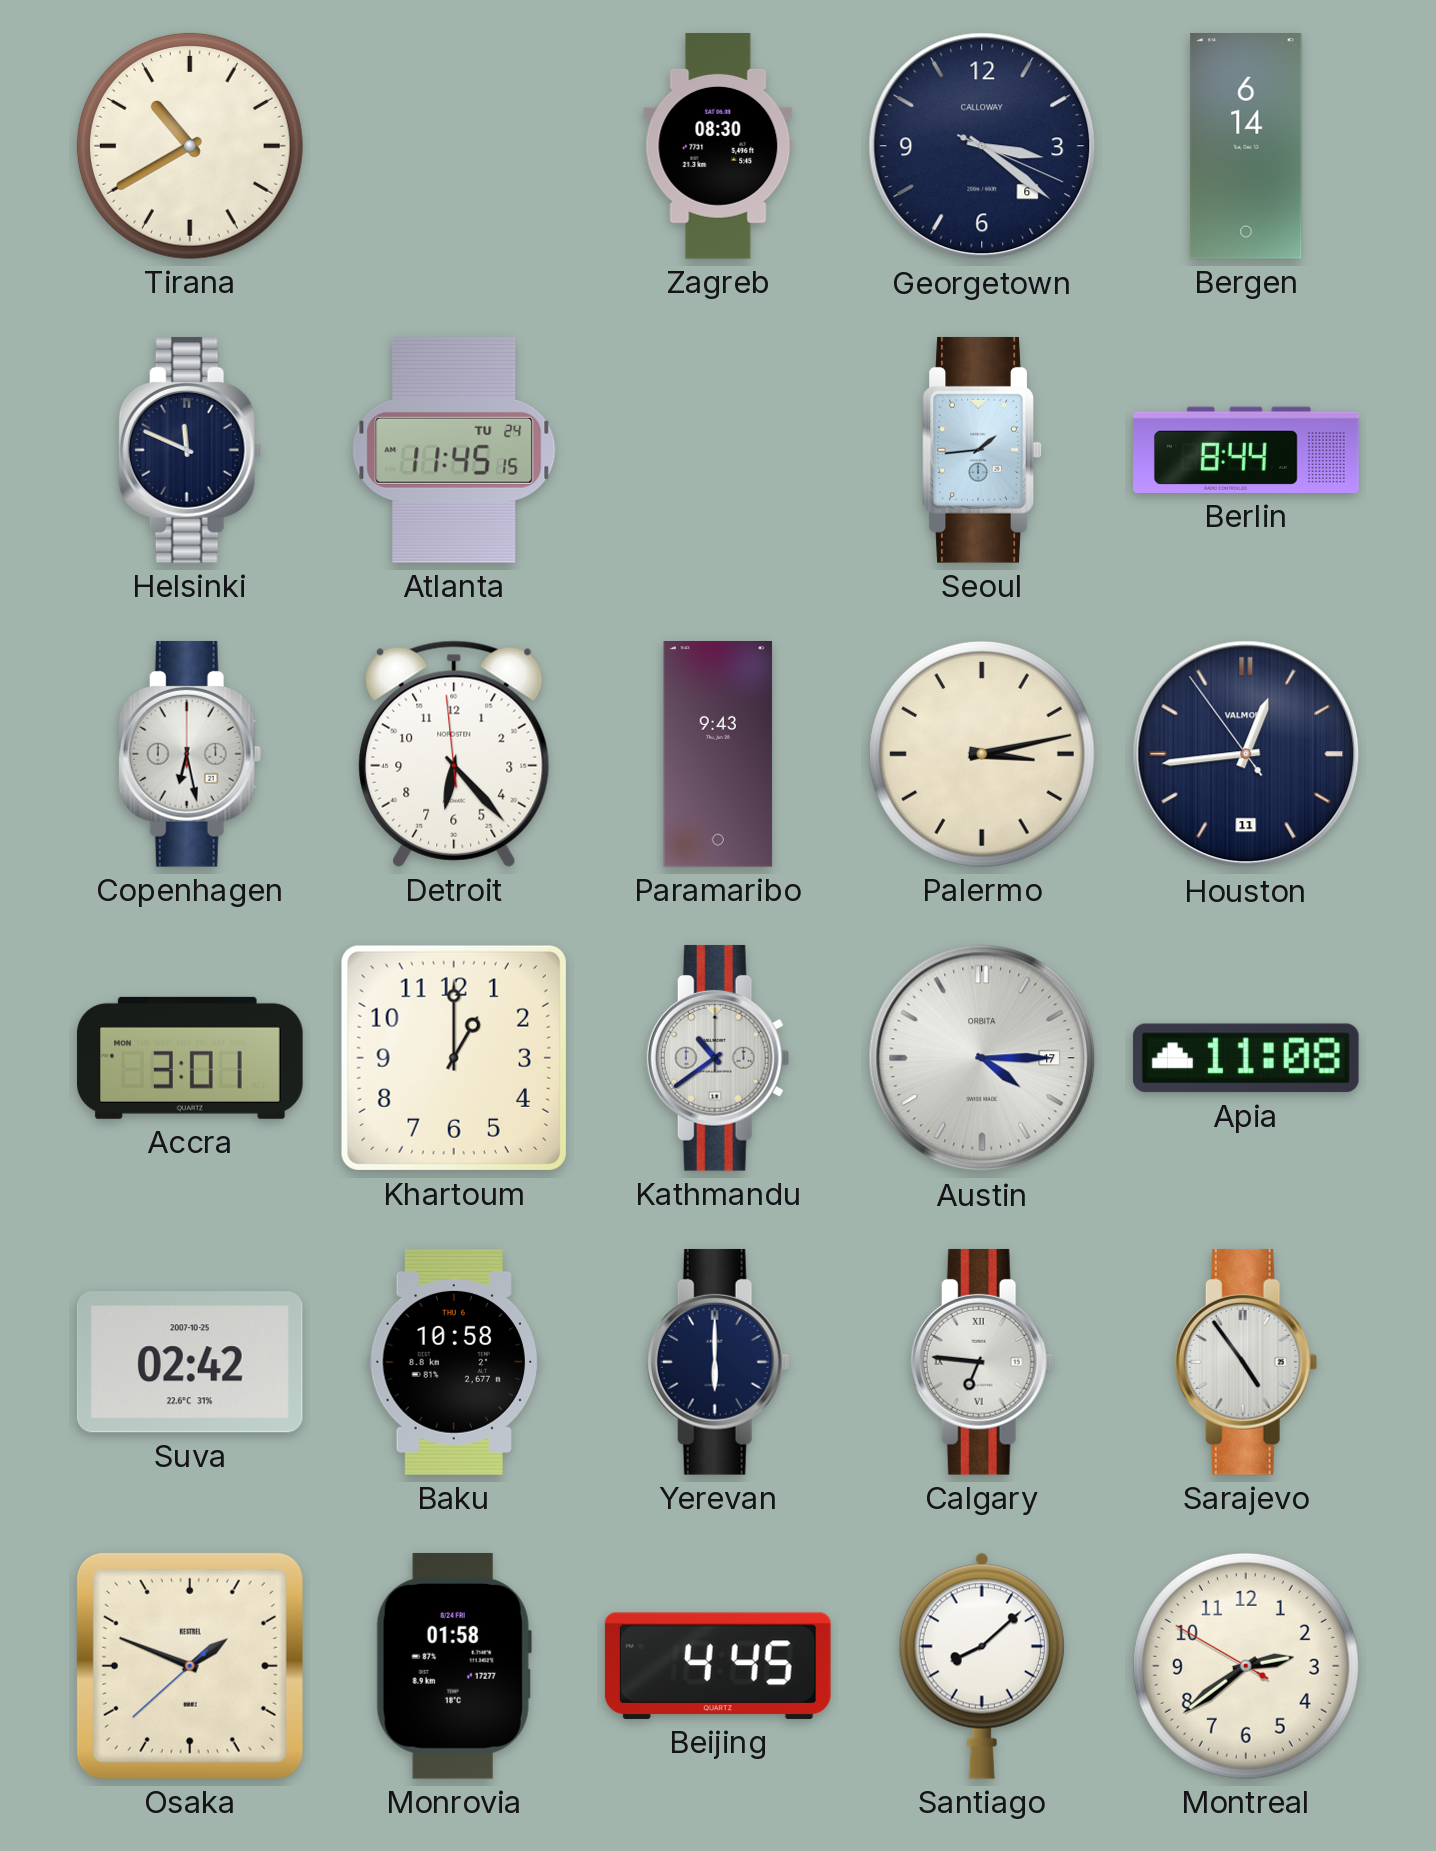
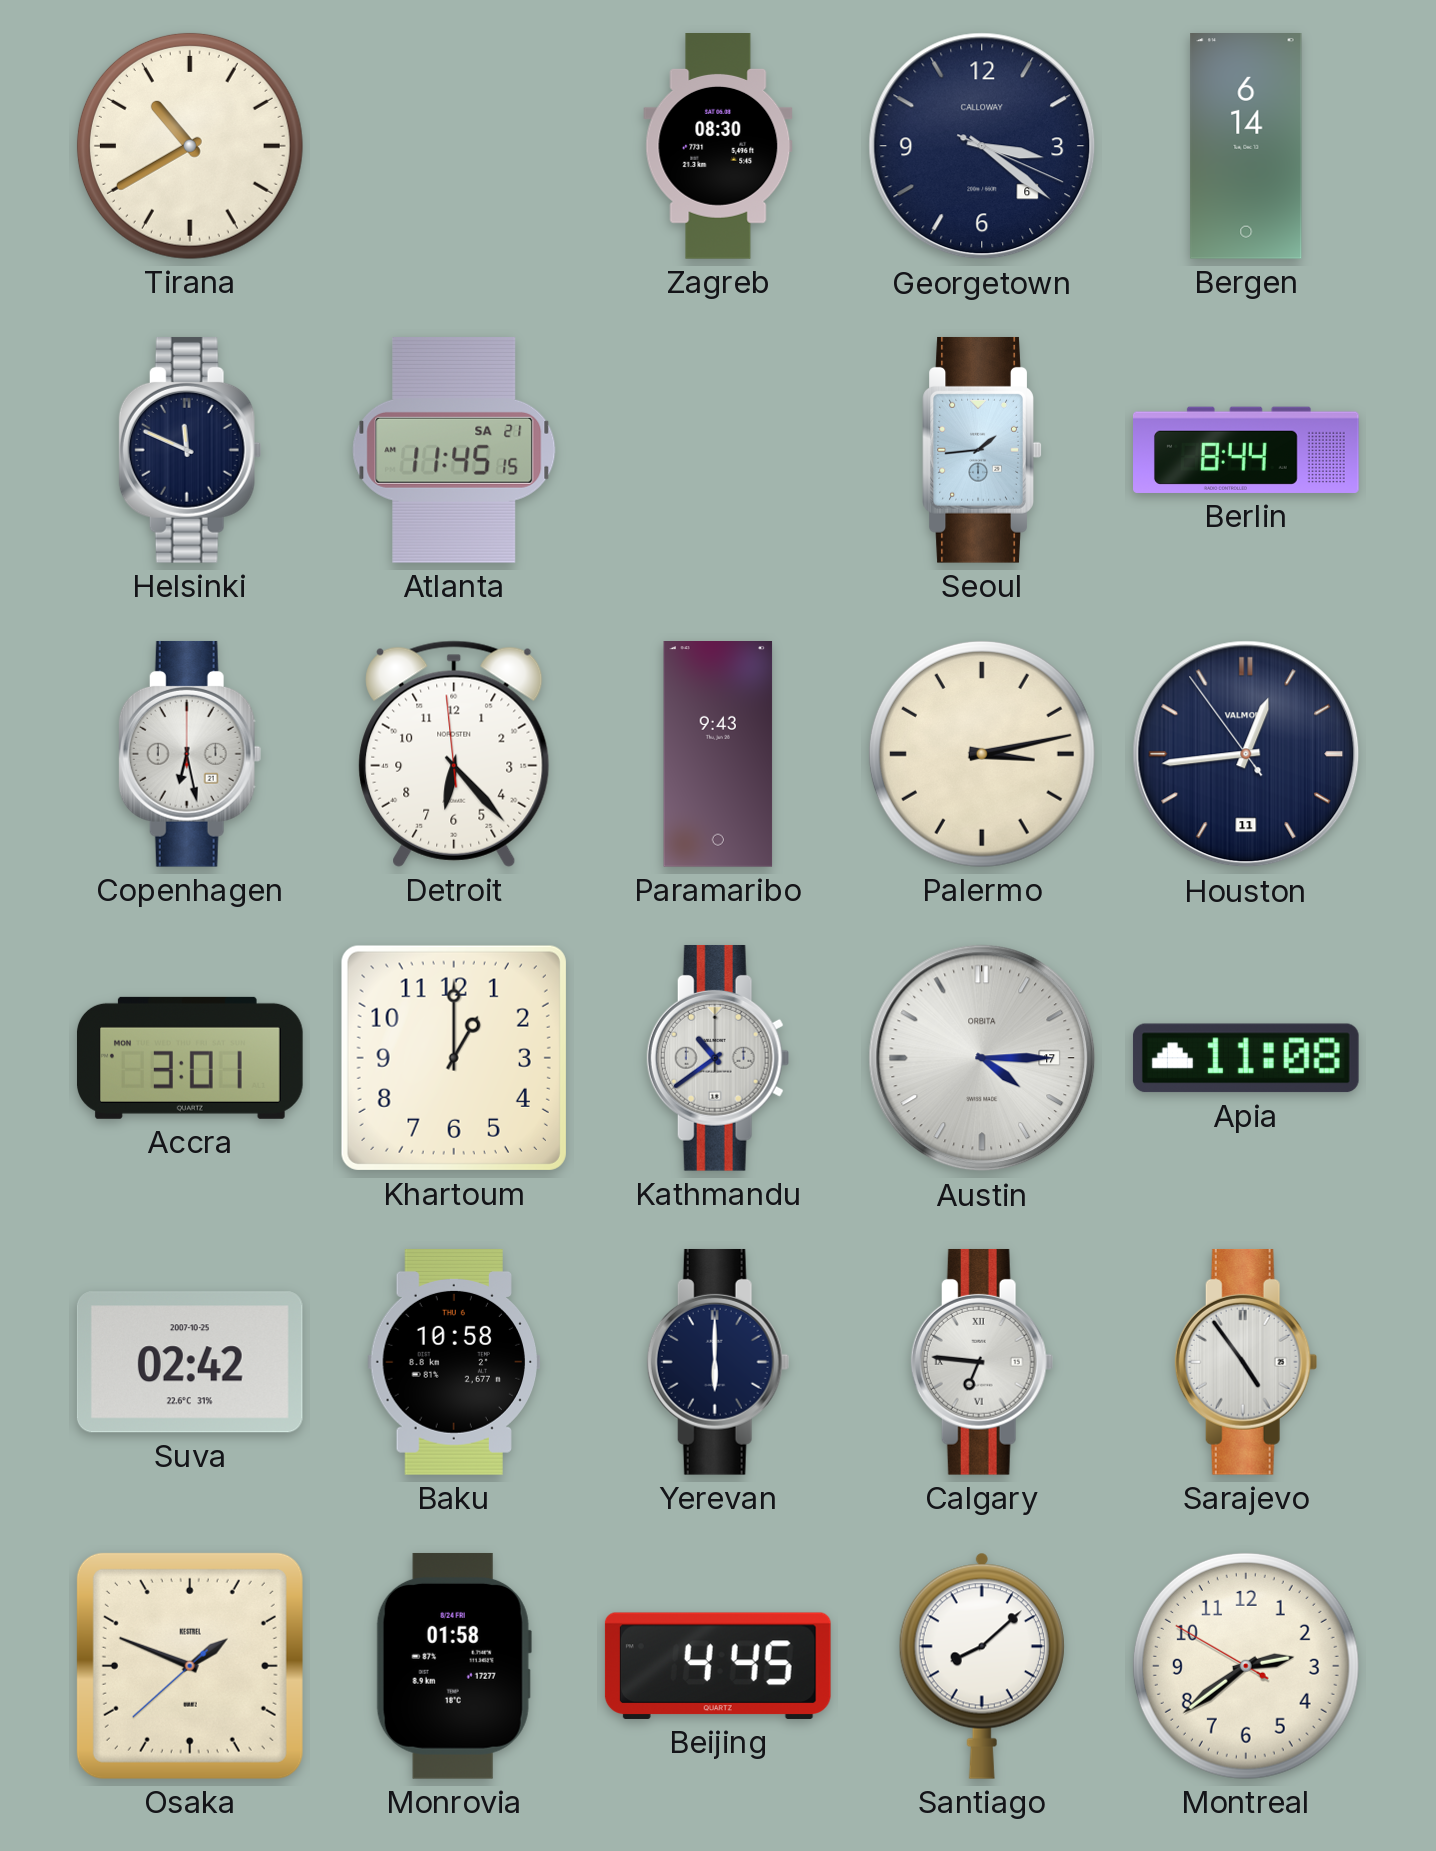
Atlanta date: TU 24 -> SA 21 (454, 450)
